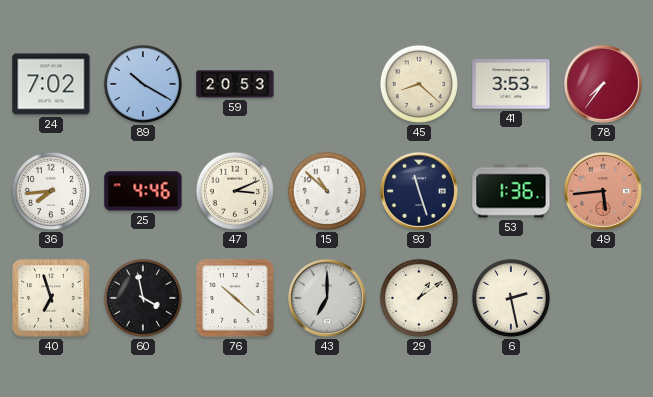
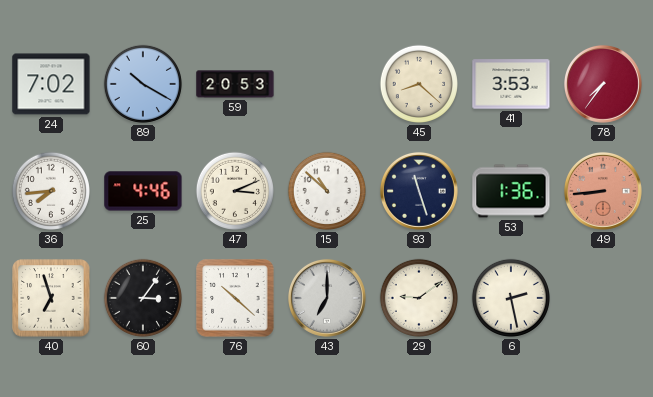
49: 5:44 -> 8:44 (603, 191)
60: 3:58 -> 3:06 (143, 298)
29: 1:09 -> 9:09 (419, 298)
